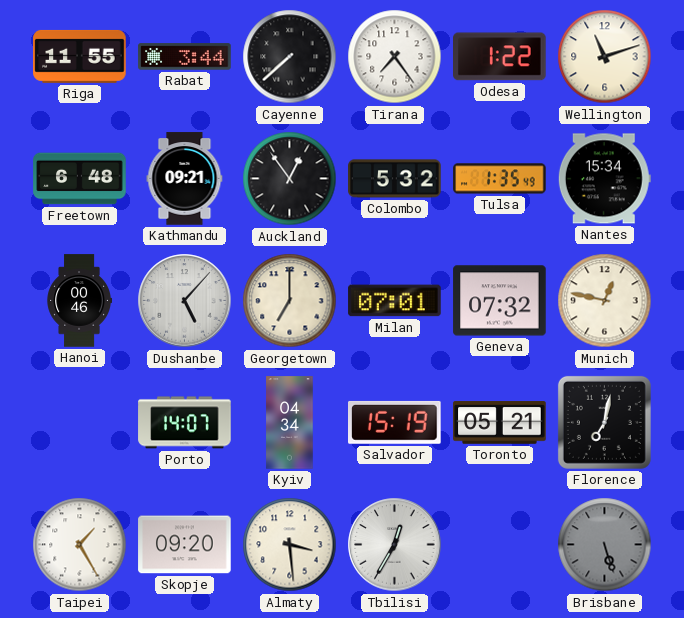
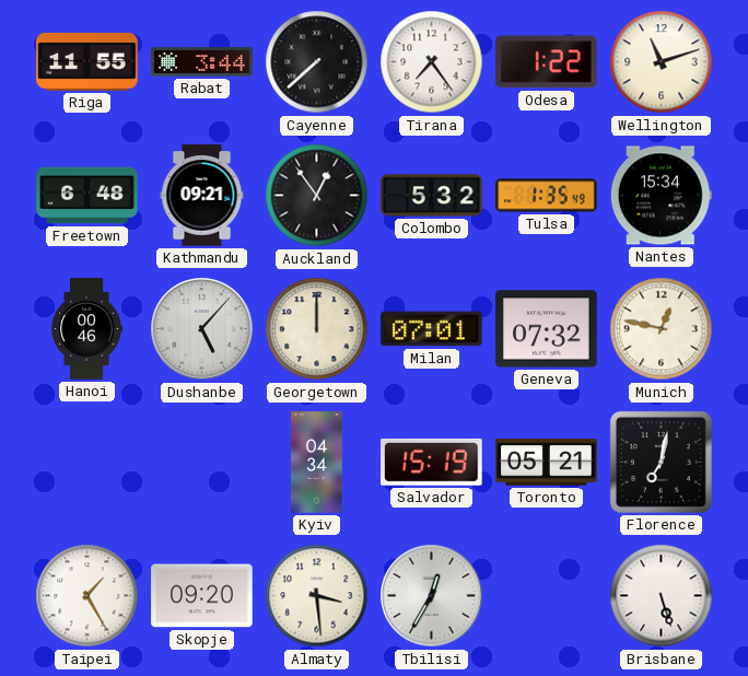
Georgetown: 7:00 -> 12:00 (317, 329)
Porto: 14:07 -> none (185, 423)
Brisbane dial: grey -> white (662, 596)
